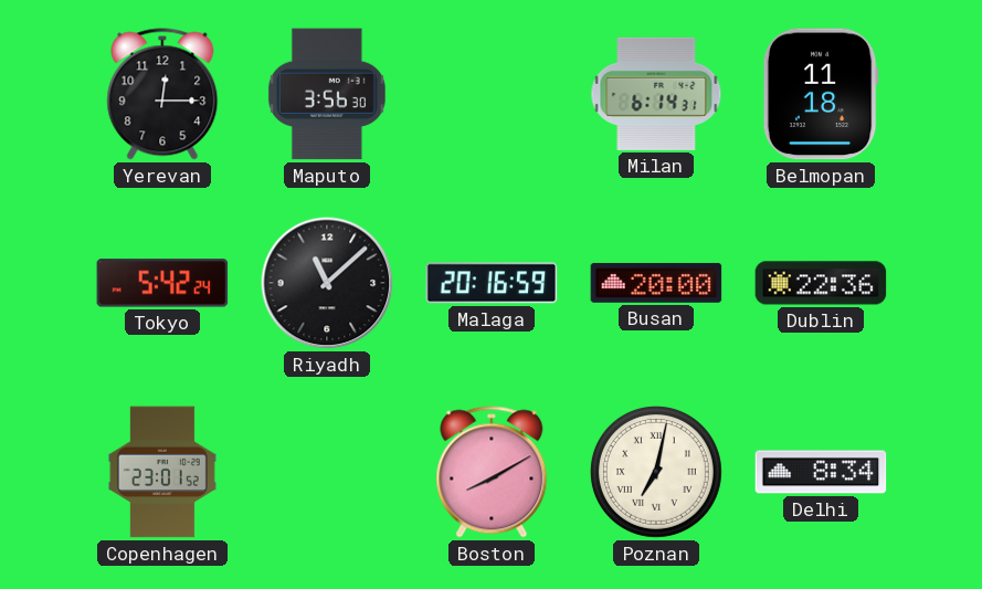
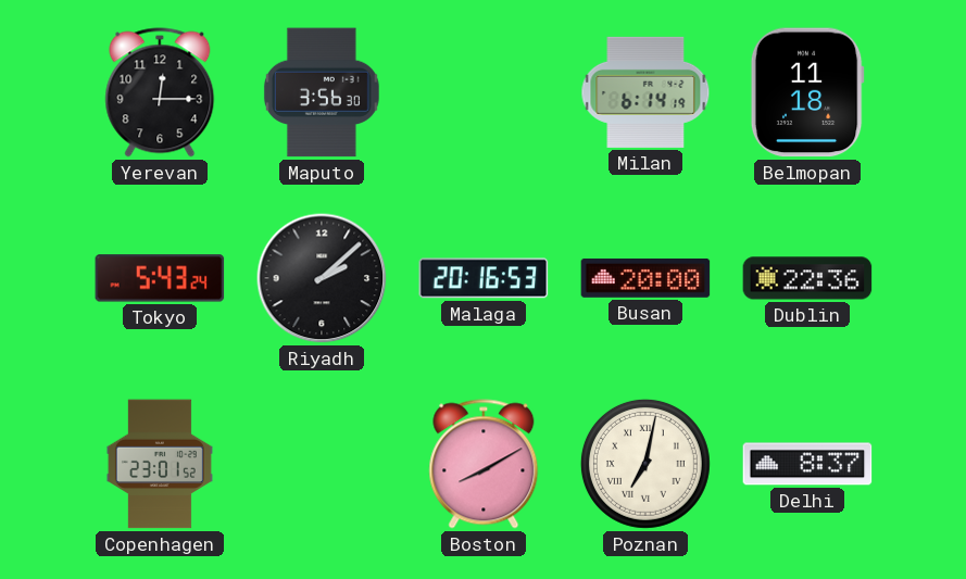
Milan: 6:14:31 -> 6:14:19 (645, 92)
Tokyo: 5:42 -> 5:43 (160, 278)
Riyadh: 11:08 -> 2:08 (322, 278)
Malaga: 20:16:59 -> 20:16:53 (484, 278)
Delhi: 8:34 -> 8:37 (807, 464)
